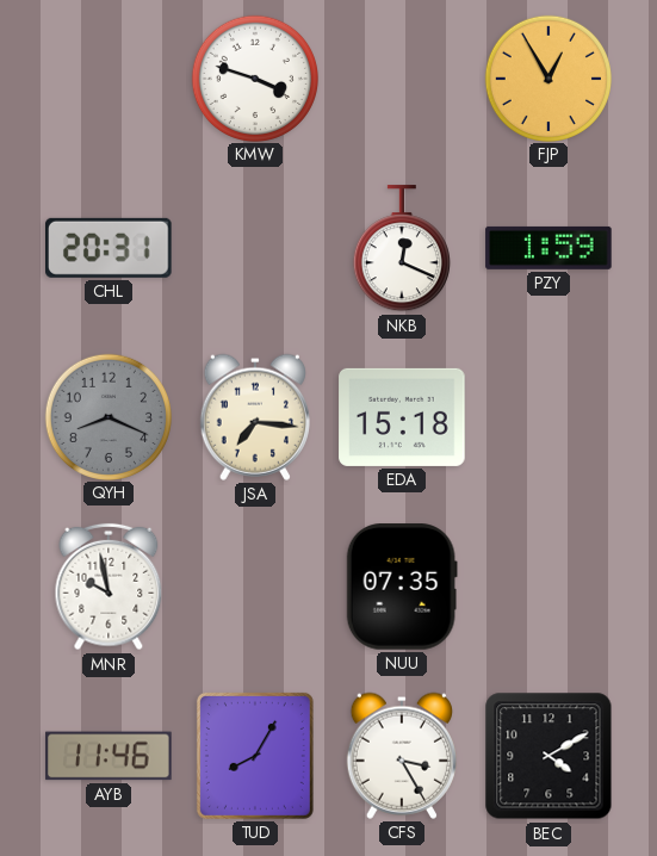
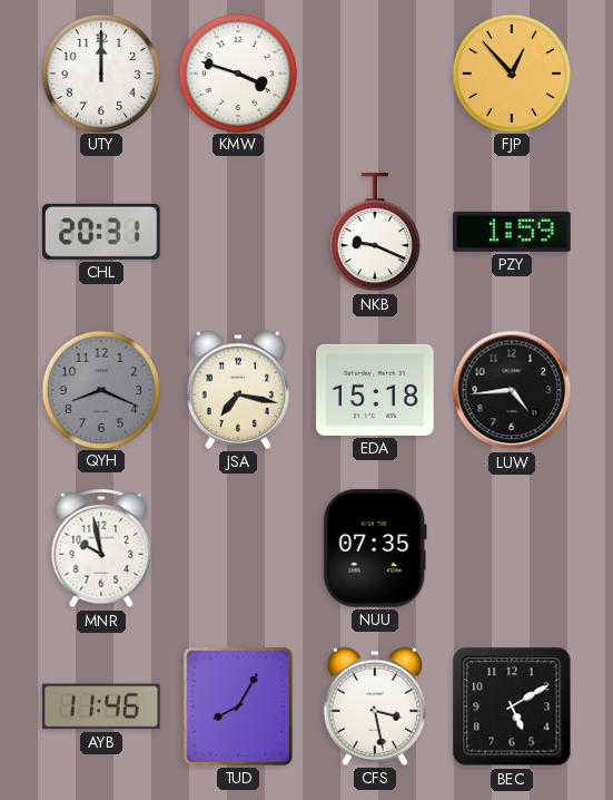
UTY: none -> 12:00 (100, 72)
FJP: 12:55 -> 12:53 (511, 72)
NKB: 12:19 -> 9:19 (375, 233)
JSA: 7:16 -> 7:17 (238, 390)
LUW: none -> 4:44 (512, 390)
CFS: 3:25 -> 3:28 (375, 706)
BEC: 4:10 -> 5:10 (512, 706)
